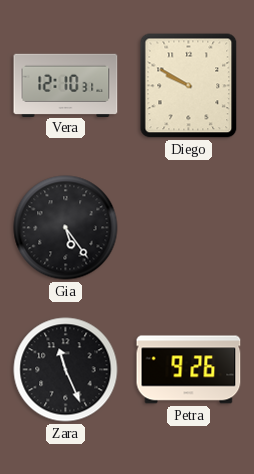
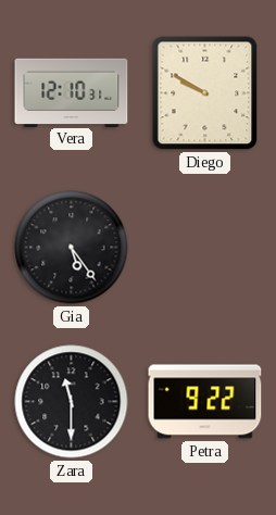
Zara: 11:26 -> 11:30 (72, 402)
Petra: 9:26 -> 9:22 (205, 402)
